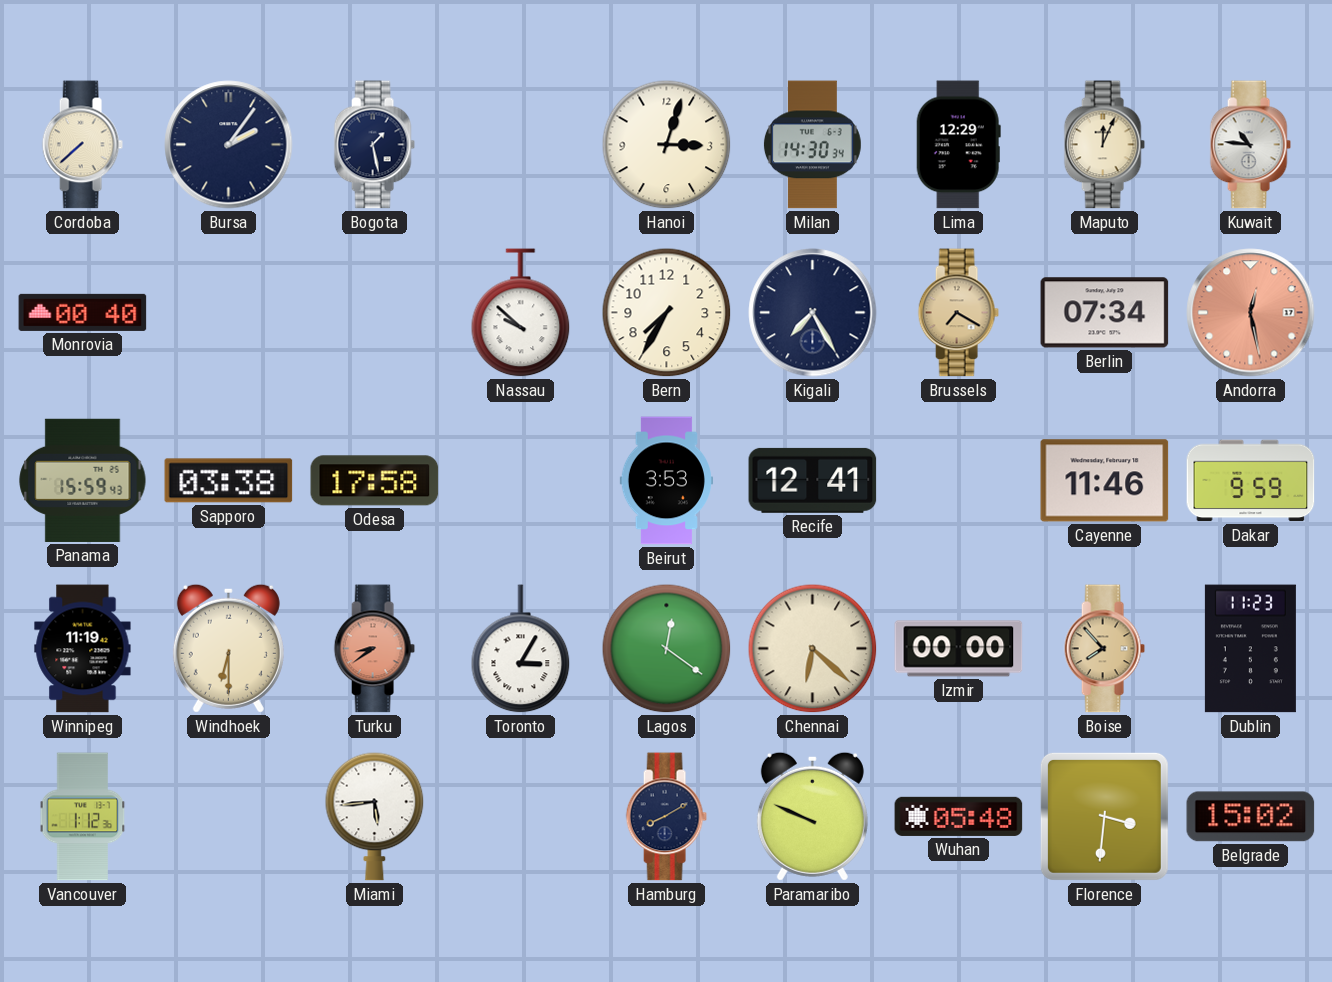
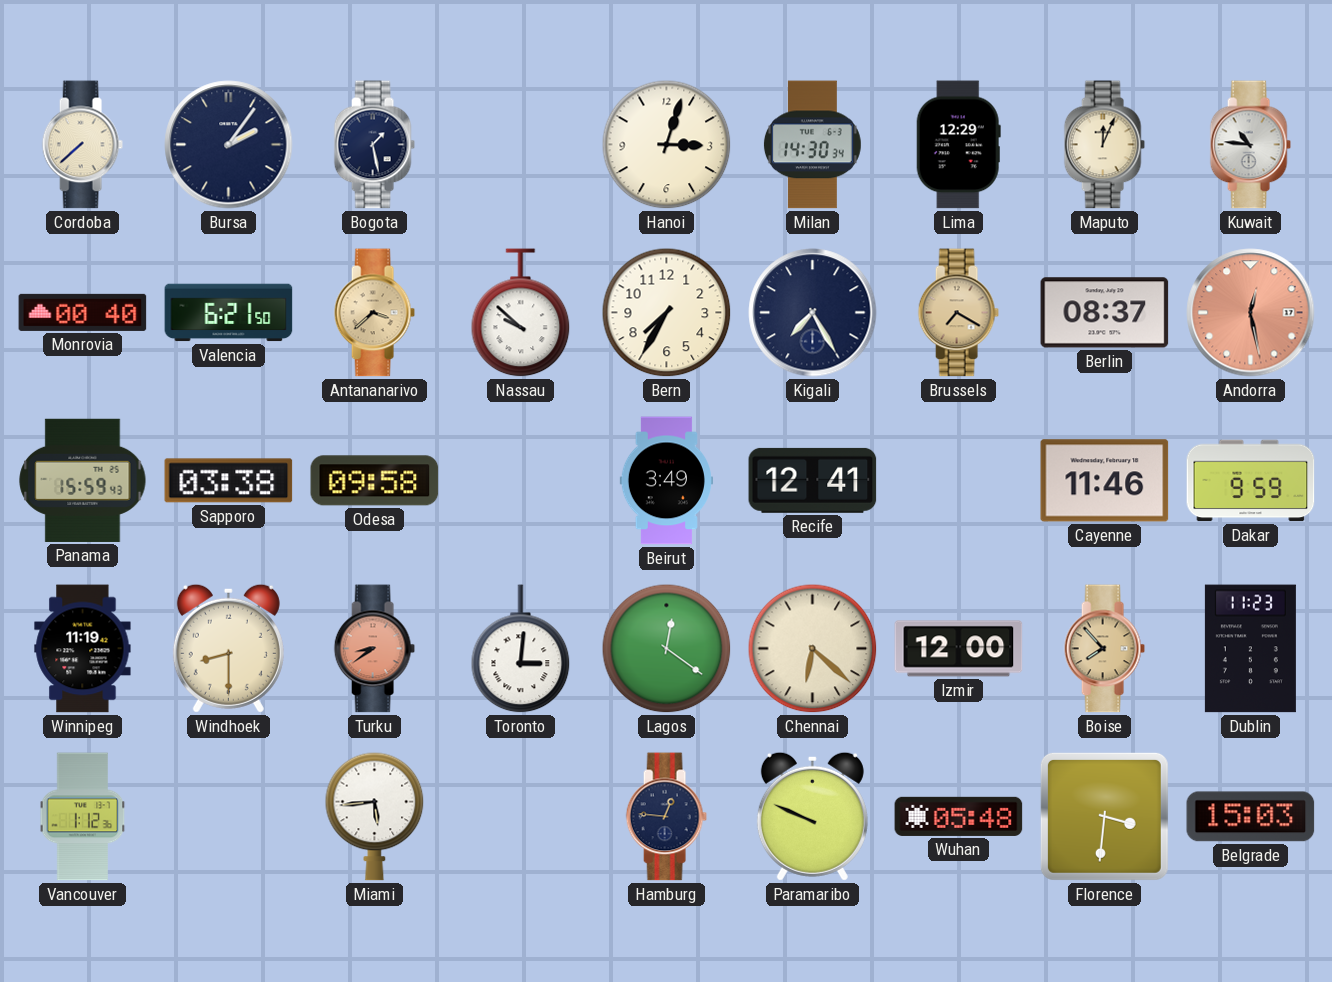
Valencia: none -> 6:21 (229, 313)
Antananarivo: none -> 3:38 (374, 313)
Berlin: 07:34 -> 08:37 (1105, 313)
Odesa: 17:58 -> 09:58 (375, 481)
Beirut: 3:53 -> 3:49 (666, 481)
Windhoek: 6:30 -> 8:30 (228, 648)
Toronto: 3:05 -> 3:01 (521, 649)
Izmir: 00:00 -> 12:00 (959, 649)
Hamburg: 8:10 -> 12:46 (666, 817)
Belgrade: 15:02 -> 15:03 (1251, 817)
